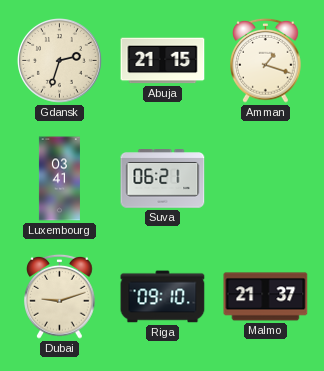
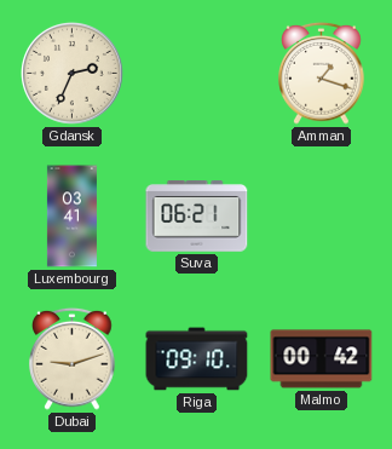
Gdansk: 2:33 -> 2:34 (73, 74)
Abuja: 21:15 -> none (163, 61)
Malmo: 21:37 -> 00:42 (322, 359)
